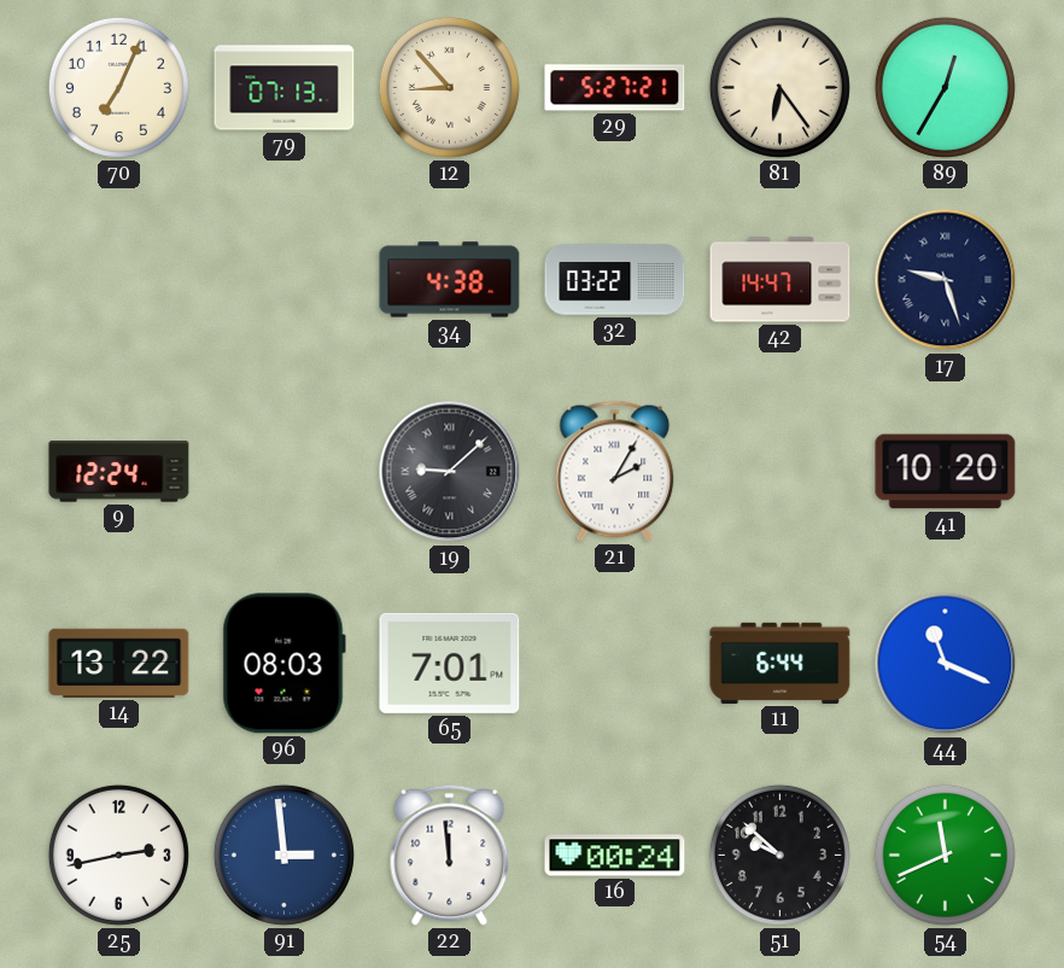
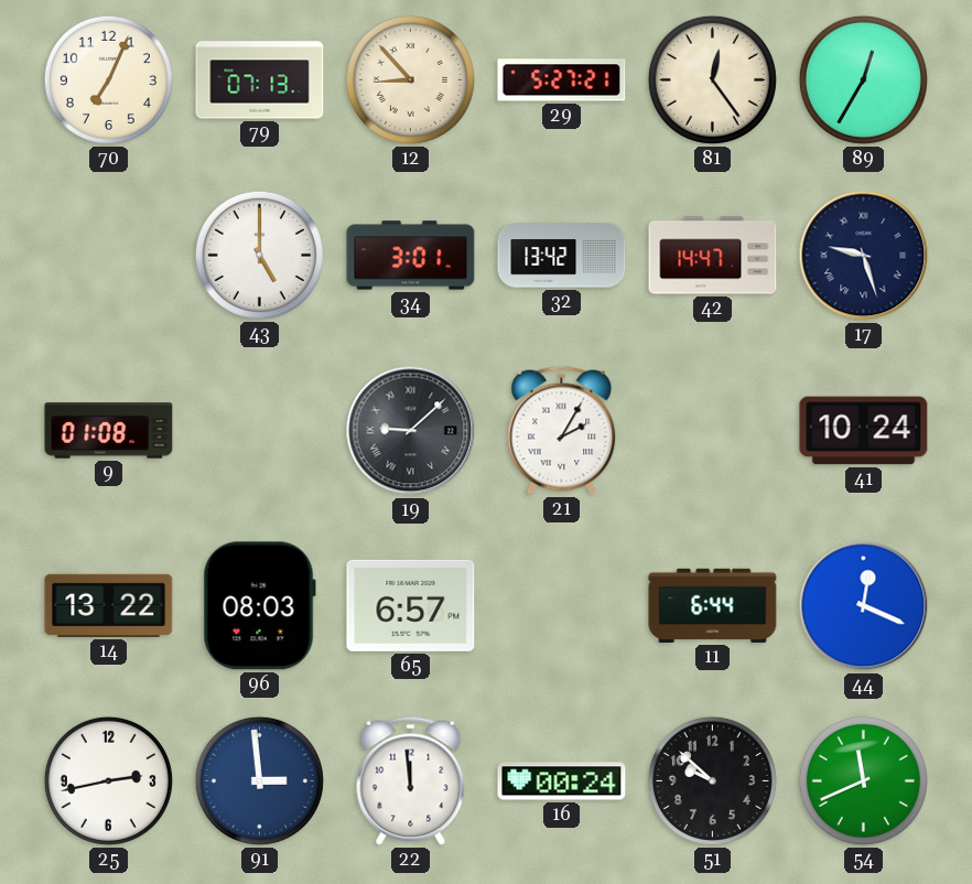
81: 6:24 -> 12:24 (712, 79)
43: none -> 5:00 (259, 255)
34: 4:38 -> 3:01 (411, 256)
32: 03:22 -> 13:42 (562, 256)
9: 12:24 -> 01:08 (109, 431)
41: 10:20 -> 10:24 (864, 431)
65: 7:01 -> 6:57 (411, 605)
44: 11:19 -> 12:19 (864, 606)
